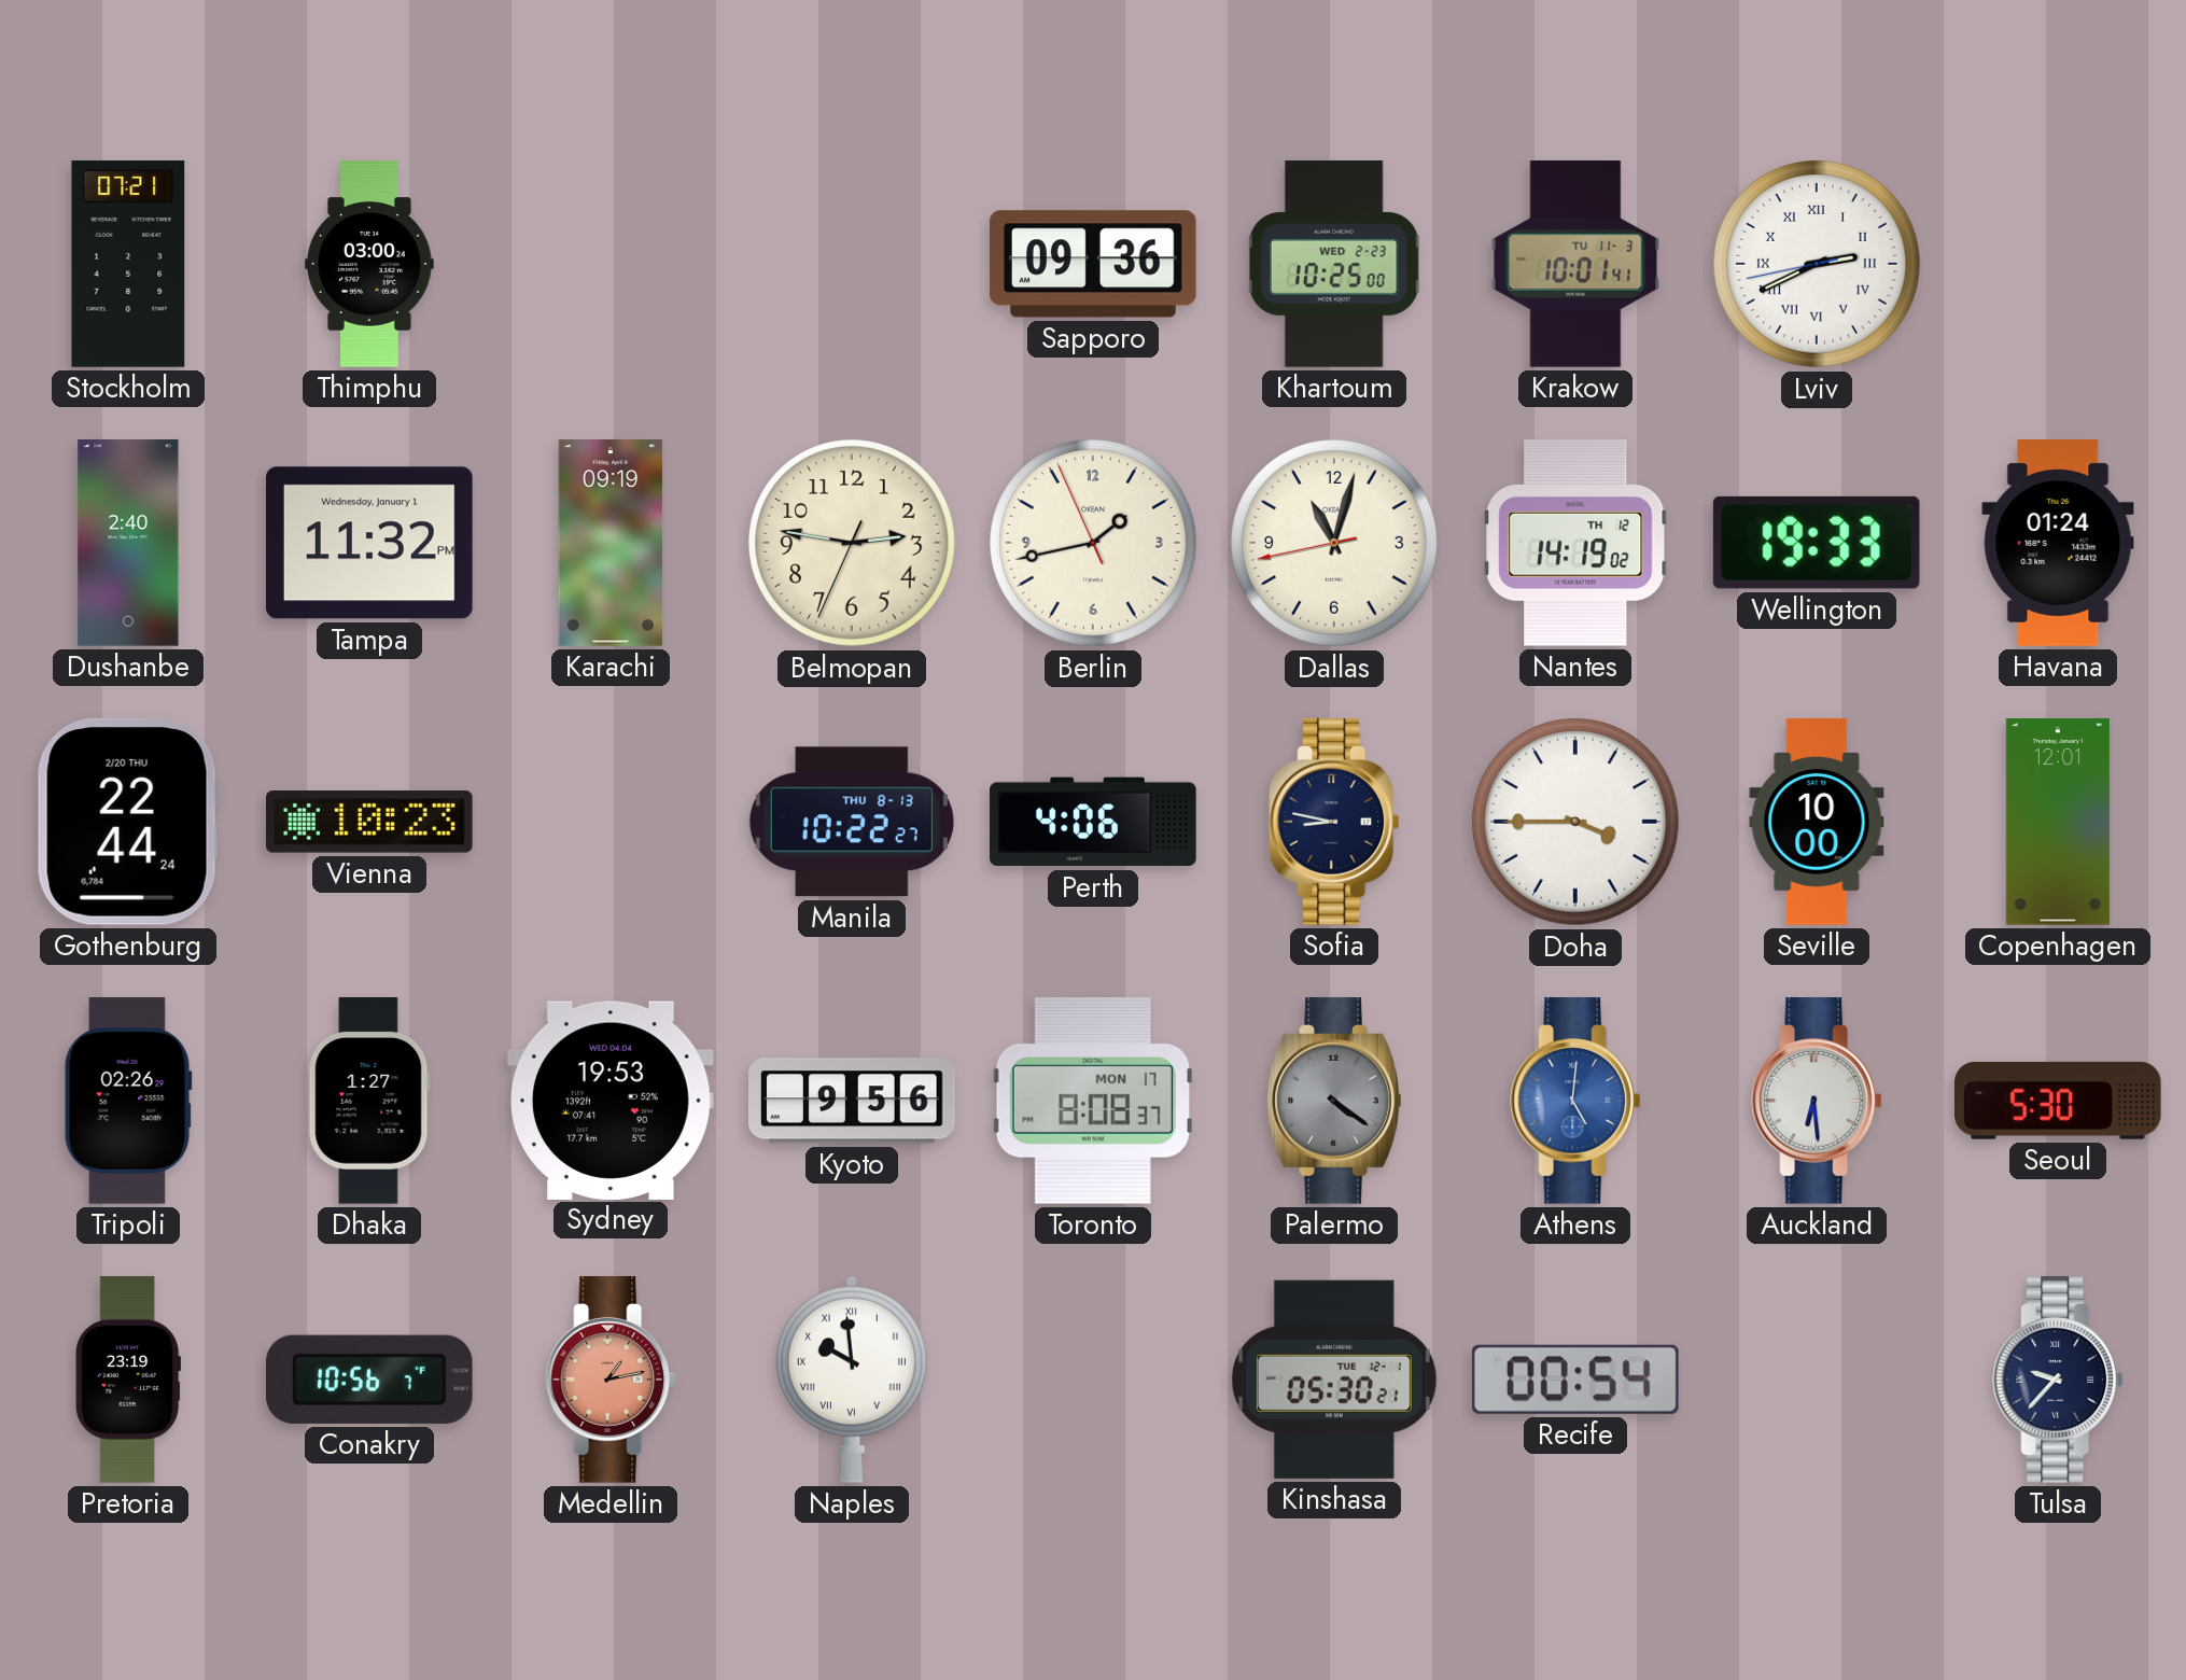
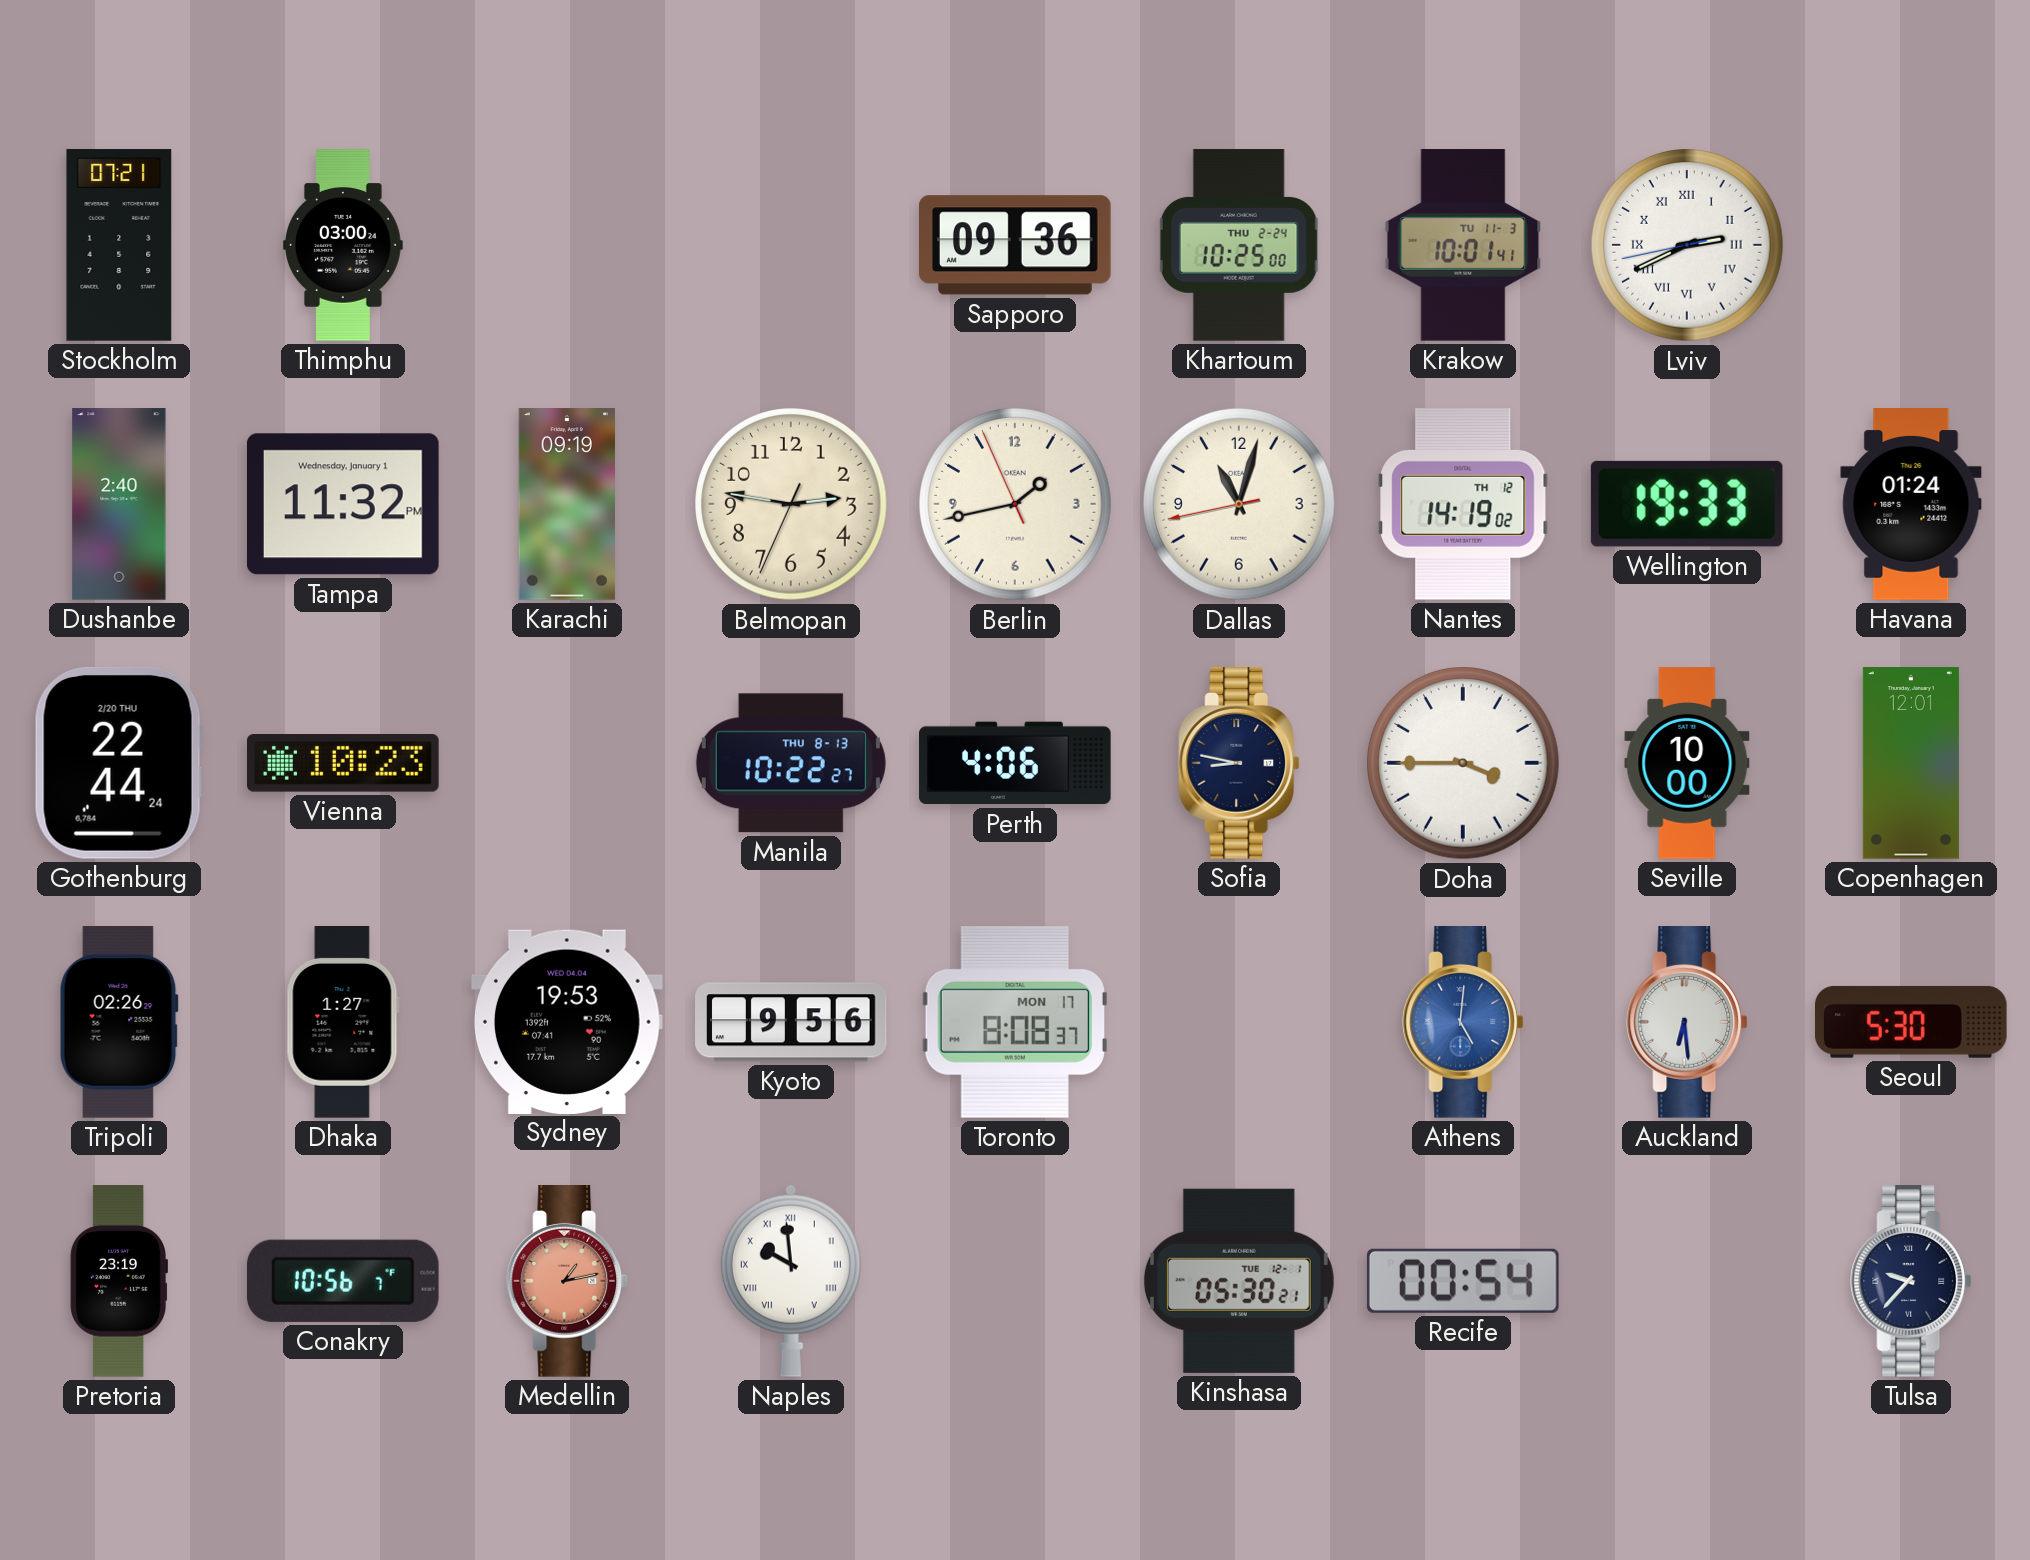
Khartoum date: WED 2-23 -> THU 2-24 (1239, 245)
Palermo: 4:21 -> none (1334, 1102)
